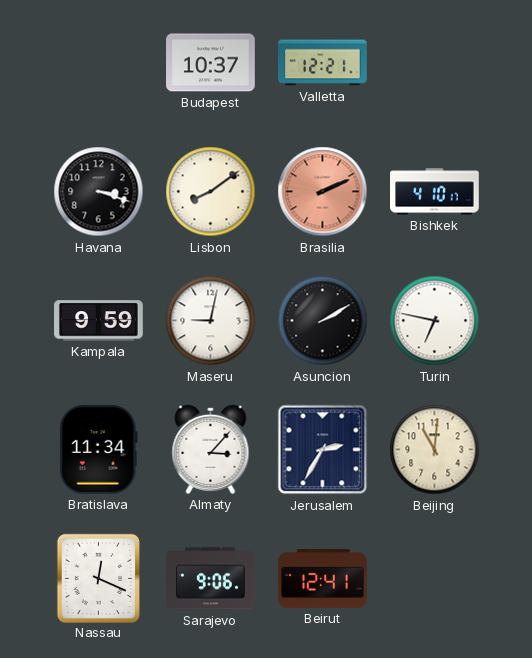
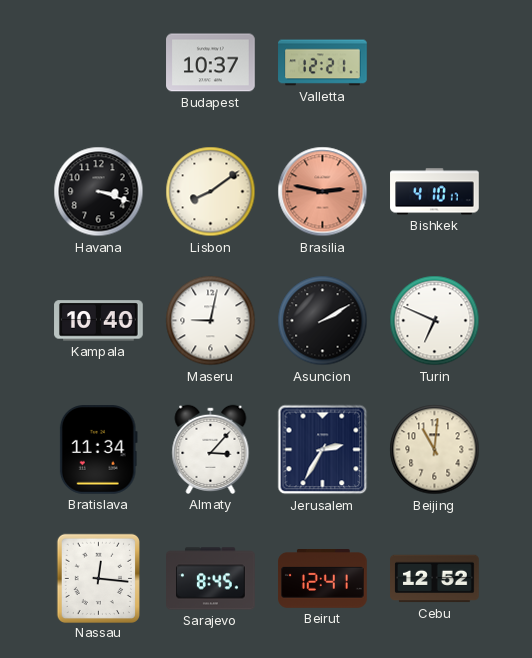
Brasilia: 2:11 -> 2:47 (323, 192)
Kampala: 9:59 -> 10:40 (99, 321)
Turin: 6:47 -> 6:49 (435, 321)
Nassau: 12:19 -> 12:16 (98, 578)
Sarajevo: 9:06 -> 8:45 (211, 579)
Cebu: none -> 12:52 (435, 579)
